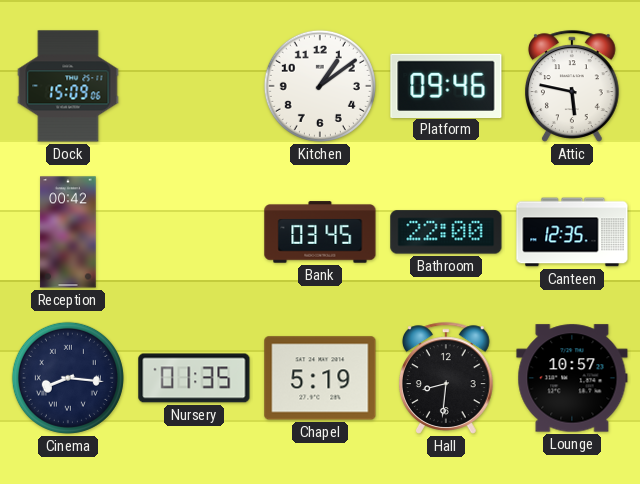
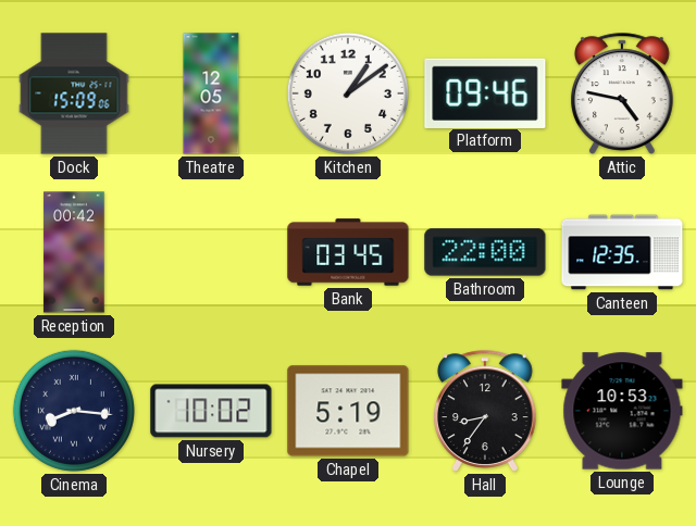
Theatre: none -> 12:05 (211, 93)
Attic: 5:47 -> 4:47 (623, 93)
Nursery: 01:35 -> 10:02 (211, 411)
Hall: 8:31 -> 8:36 (486, 411)
Lounge: 10:57 -> 10:53 (622, 411)
